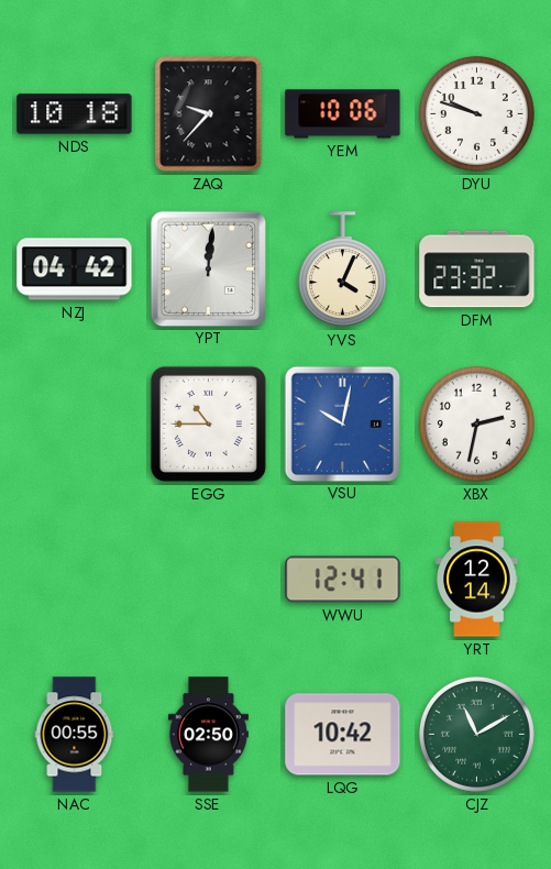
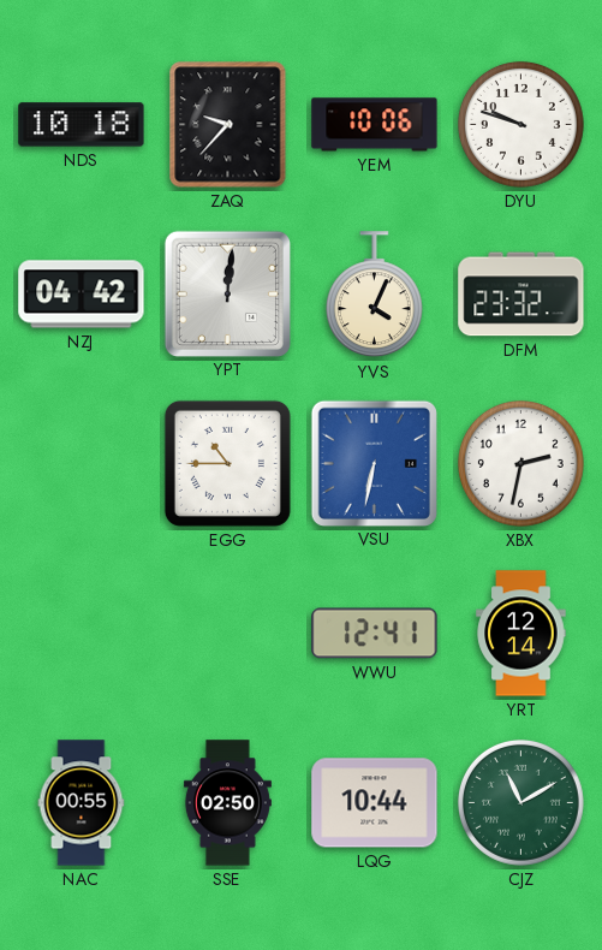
VSU: 10:02 -> 6:32 (374, 463)
LQG: 10:42 -> 10:44 (375, 803)
